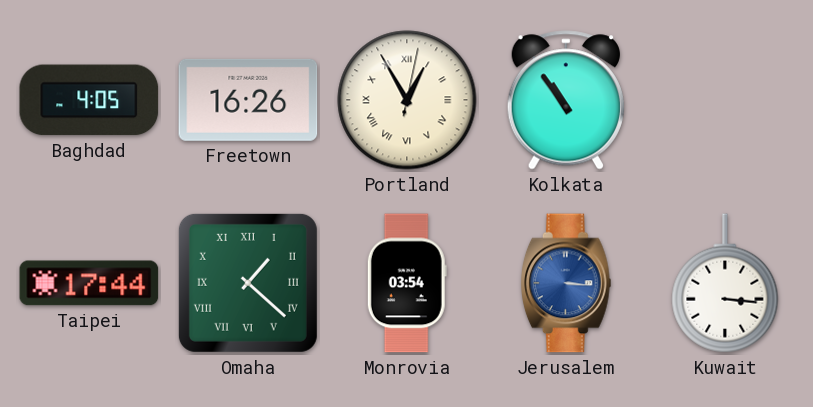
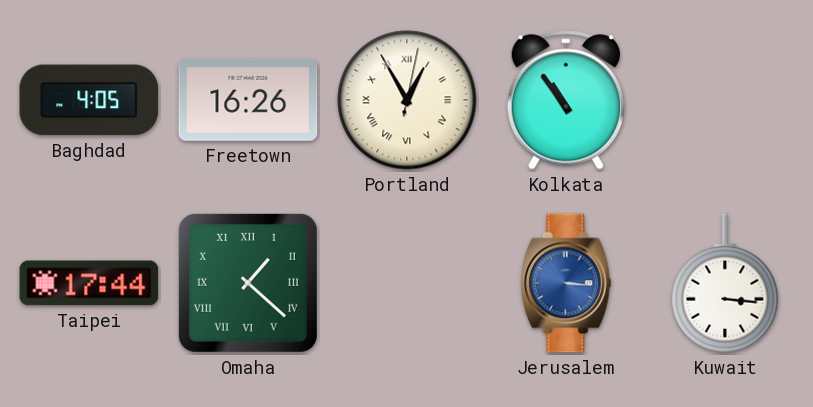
Monrovia: 03:54 -> none (407, 283)
